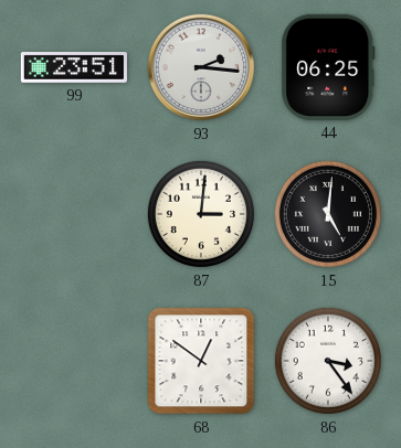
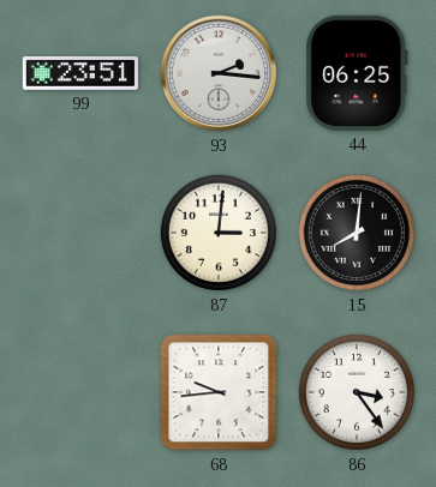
15: 5:01 -> 8:01 (357, 233)
68: 12:51 -> 9:44 (219, 392)
